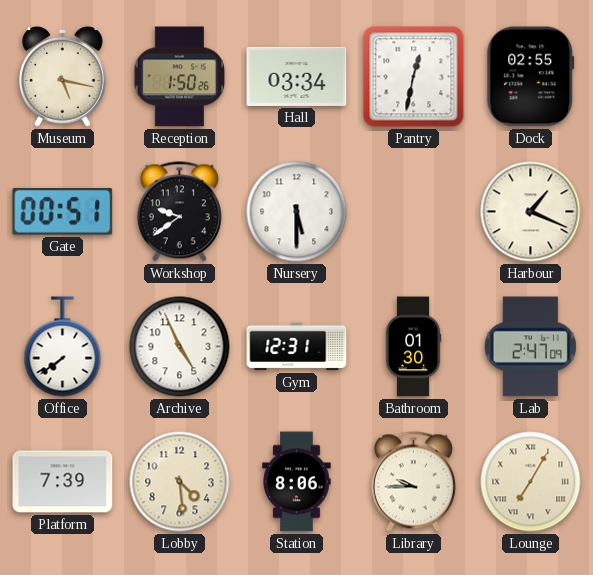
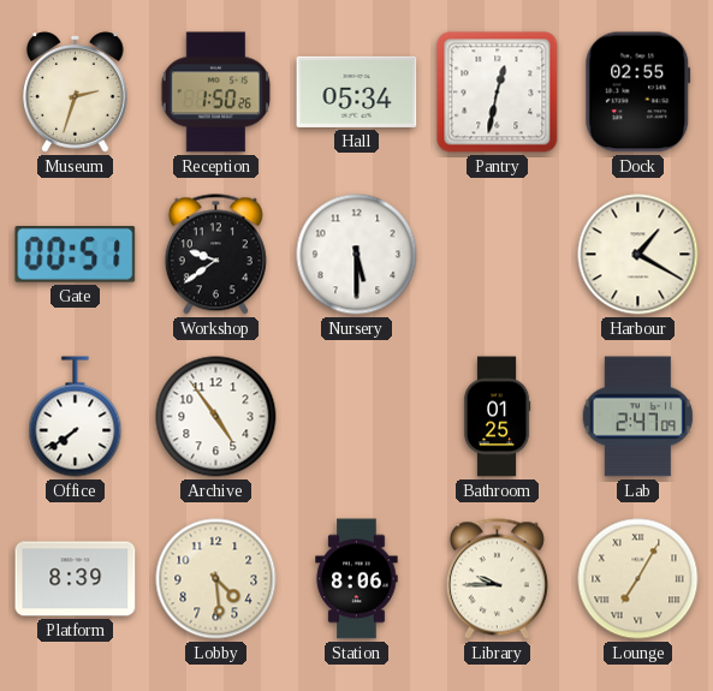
Museum: 5:17 -> 2:33 (76, 93)
Hall: 03:34 -> 05:34 (357, 91)
Harbour: 1:19 -> 1:20 (638, 255)
Archive: 4:56 -> 4:54 (216, 417)
Gym: 12:31 -> none (297, 347)
Bathroom: 01:30 -> 01:25 (497, 417)
Platform: 7:39 -> 8:39 (76, 579)
